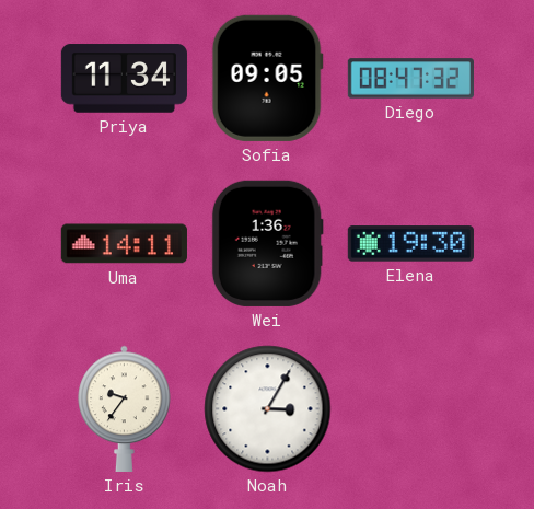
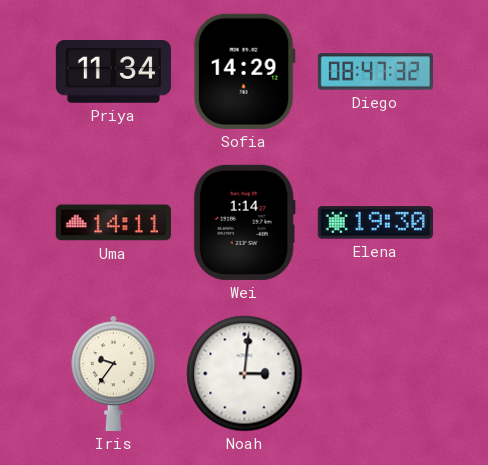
Sofia: 09:05 -> 14:29 (244, 71)
Wei: 1:36 -> 1:14 (244, 222)
Noah: 3:05 -> 3:01 (245, 374)
